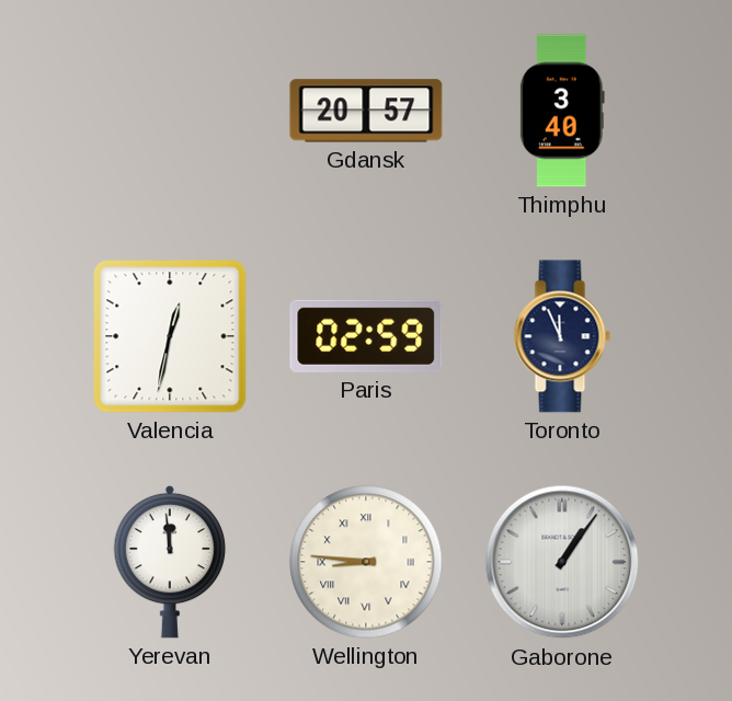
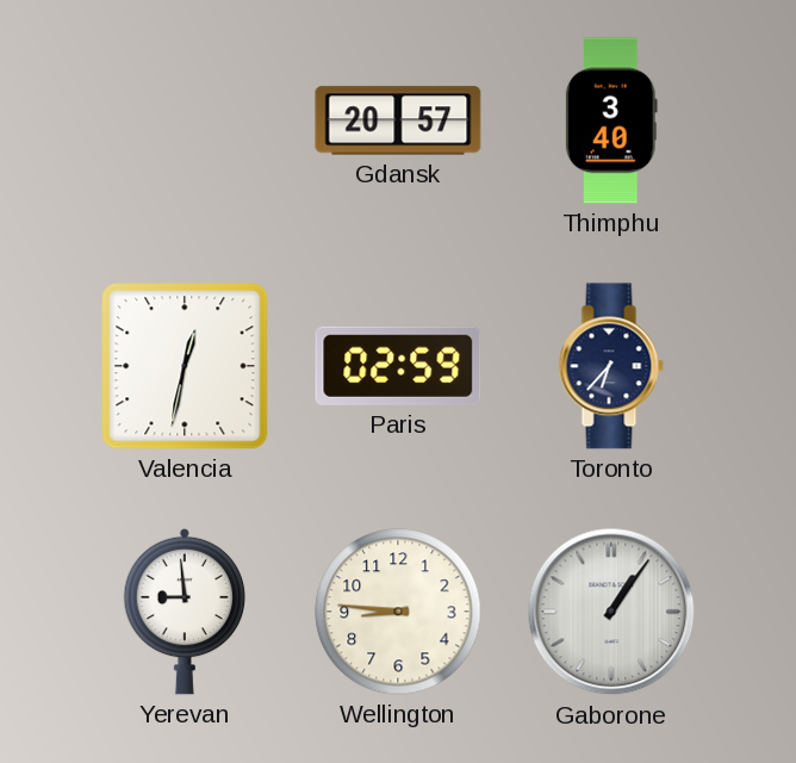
Toronto: 11:56 -> 6:37 (611, 366)
Yerevan: 11:59 -> 8:59 (185, 612)
Wellington numerals: Roman -> Arabic (398, 612)
